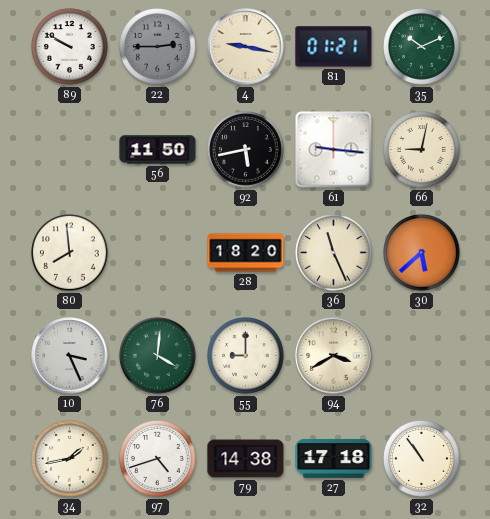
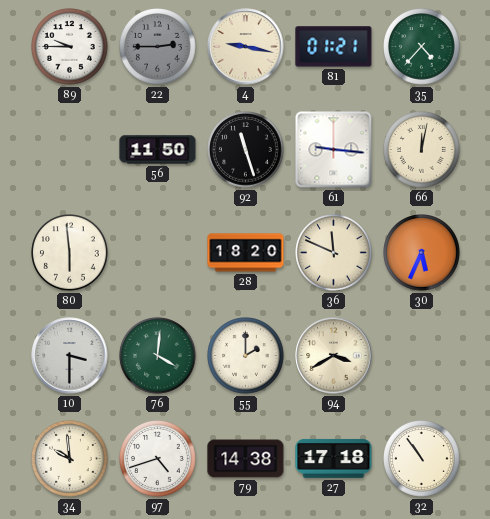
89: 9:50 -> 9:45 (70, 47)
35: 10:11 -> 4:37 (422, 47)
92: 5:43 -> 11:27 (246, 150)
66: 9:02 -> 12:02 (422, 150)
80: 7:59 -> 5:59 (70, 253)
36: 11:26 -> 11:49 (334, 253)
30: 5:38 -> 5:34 (422, 253)
10: 3:26 -> 3:30 (70, 356)
55: 9:00 -> 2:00 (246, 356)
34: 1:43 -> 9:59 (70, 459)
